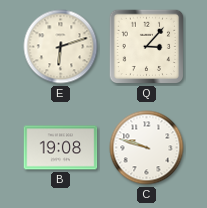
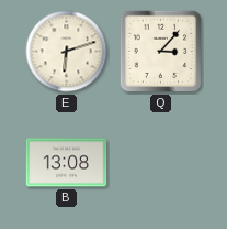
B: 19:08 -> 13:08 (67, 163)
C: 9:48 -> none (147, 148)
